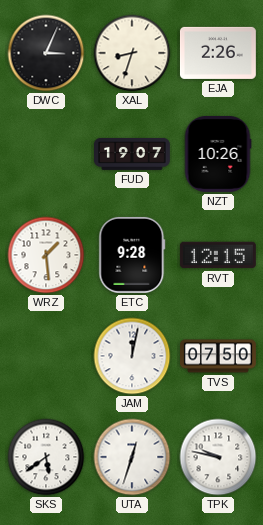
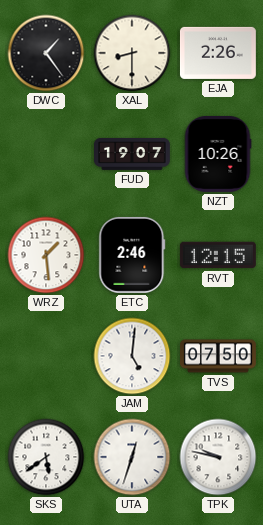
DWC: 3:04 -> 1:24 (46, 53)
XAL: 8:33 -> 8:30 (132, 53)
ETC: 9:28 -> 2:46 (132, 255)
JAM: 12:02 -> 5:01 (132, 356)
